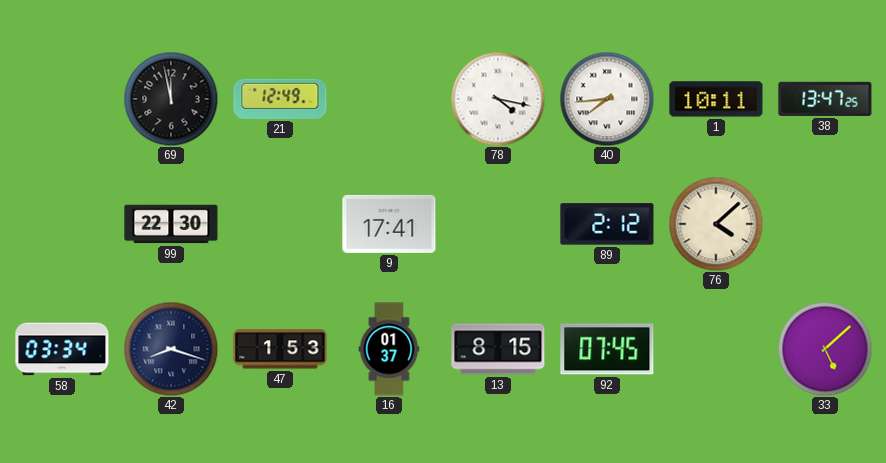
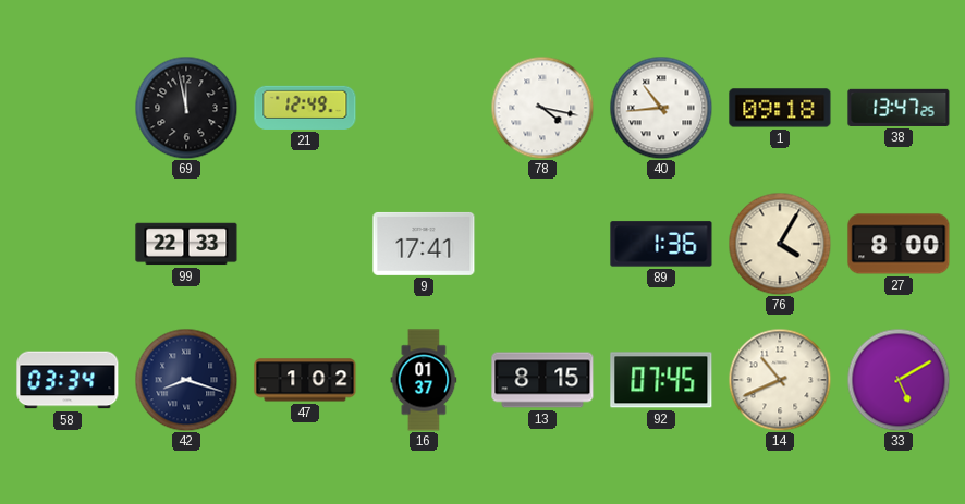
40: 7:44 -> 10:44 (661, 108)
1: 10:11 -> 09:18 (780, 108)
99: 22:30 -> 22:33 (186, 244)
89: 2:12 -> 1:36 (661, 244)
76: 4:08 -> 4:05 (780, 244)
27: none -> 8:00 (899, 244)
47: 1:53 -> 1:02 (305, 380)
14: none -> 10:41 (780, 380)
33: 5:08 -> 5:10 (899, 380)
